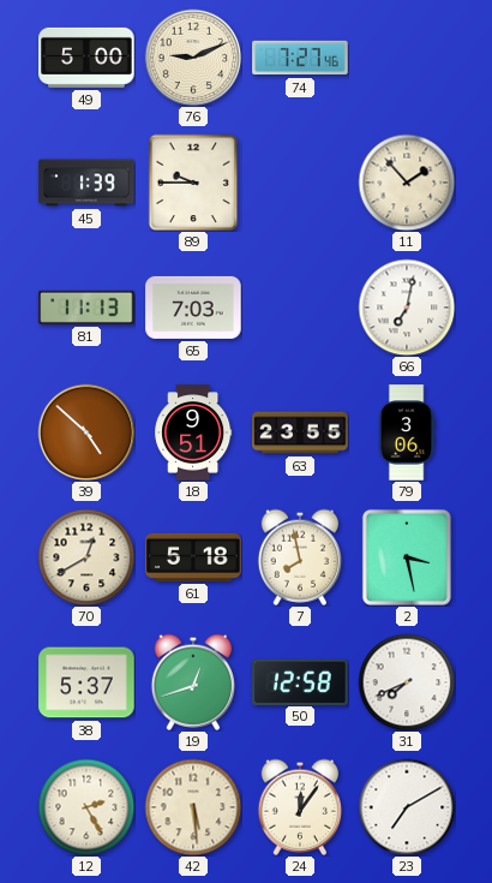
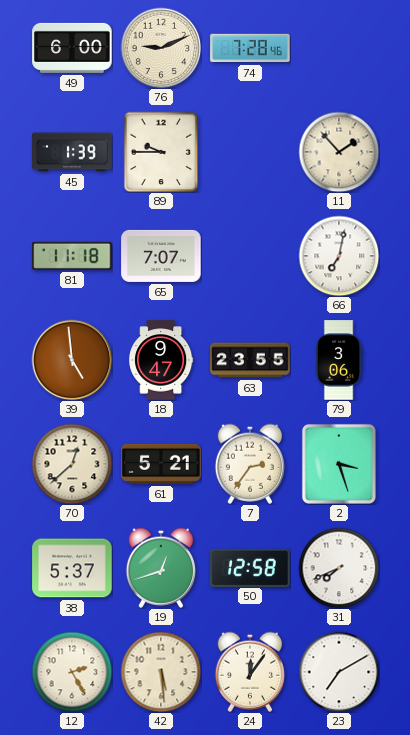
49: 5:00 -> 6:00 (72, 48)
74: 7:27 -> 7:28 (250, 48)
81: 11:13 -> 11:18 (72, 256)
65: 7:03 -> 7:07 (161, 256)
39: 4:52 -> 4:59 (72, 360)
18: 9:51 -> 9:47 (161, 360)
70: 12:40 -> 12:38 (72, 464)
61: 5:18 -> 5:21 (161, 464)
7: 7:58 -> 2:36 (249, 464)
2: 3:28 -> 3:27 (339, 464)
